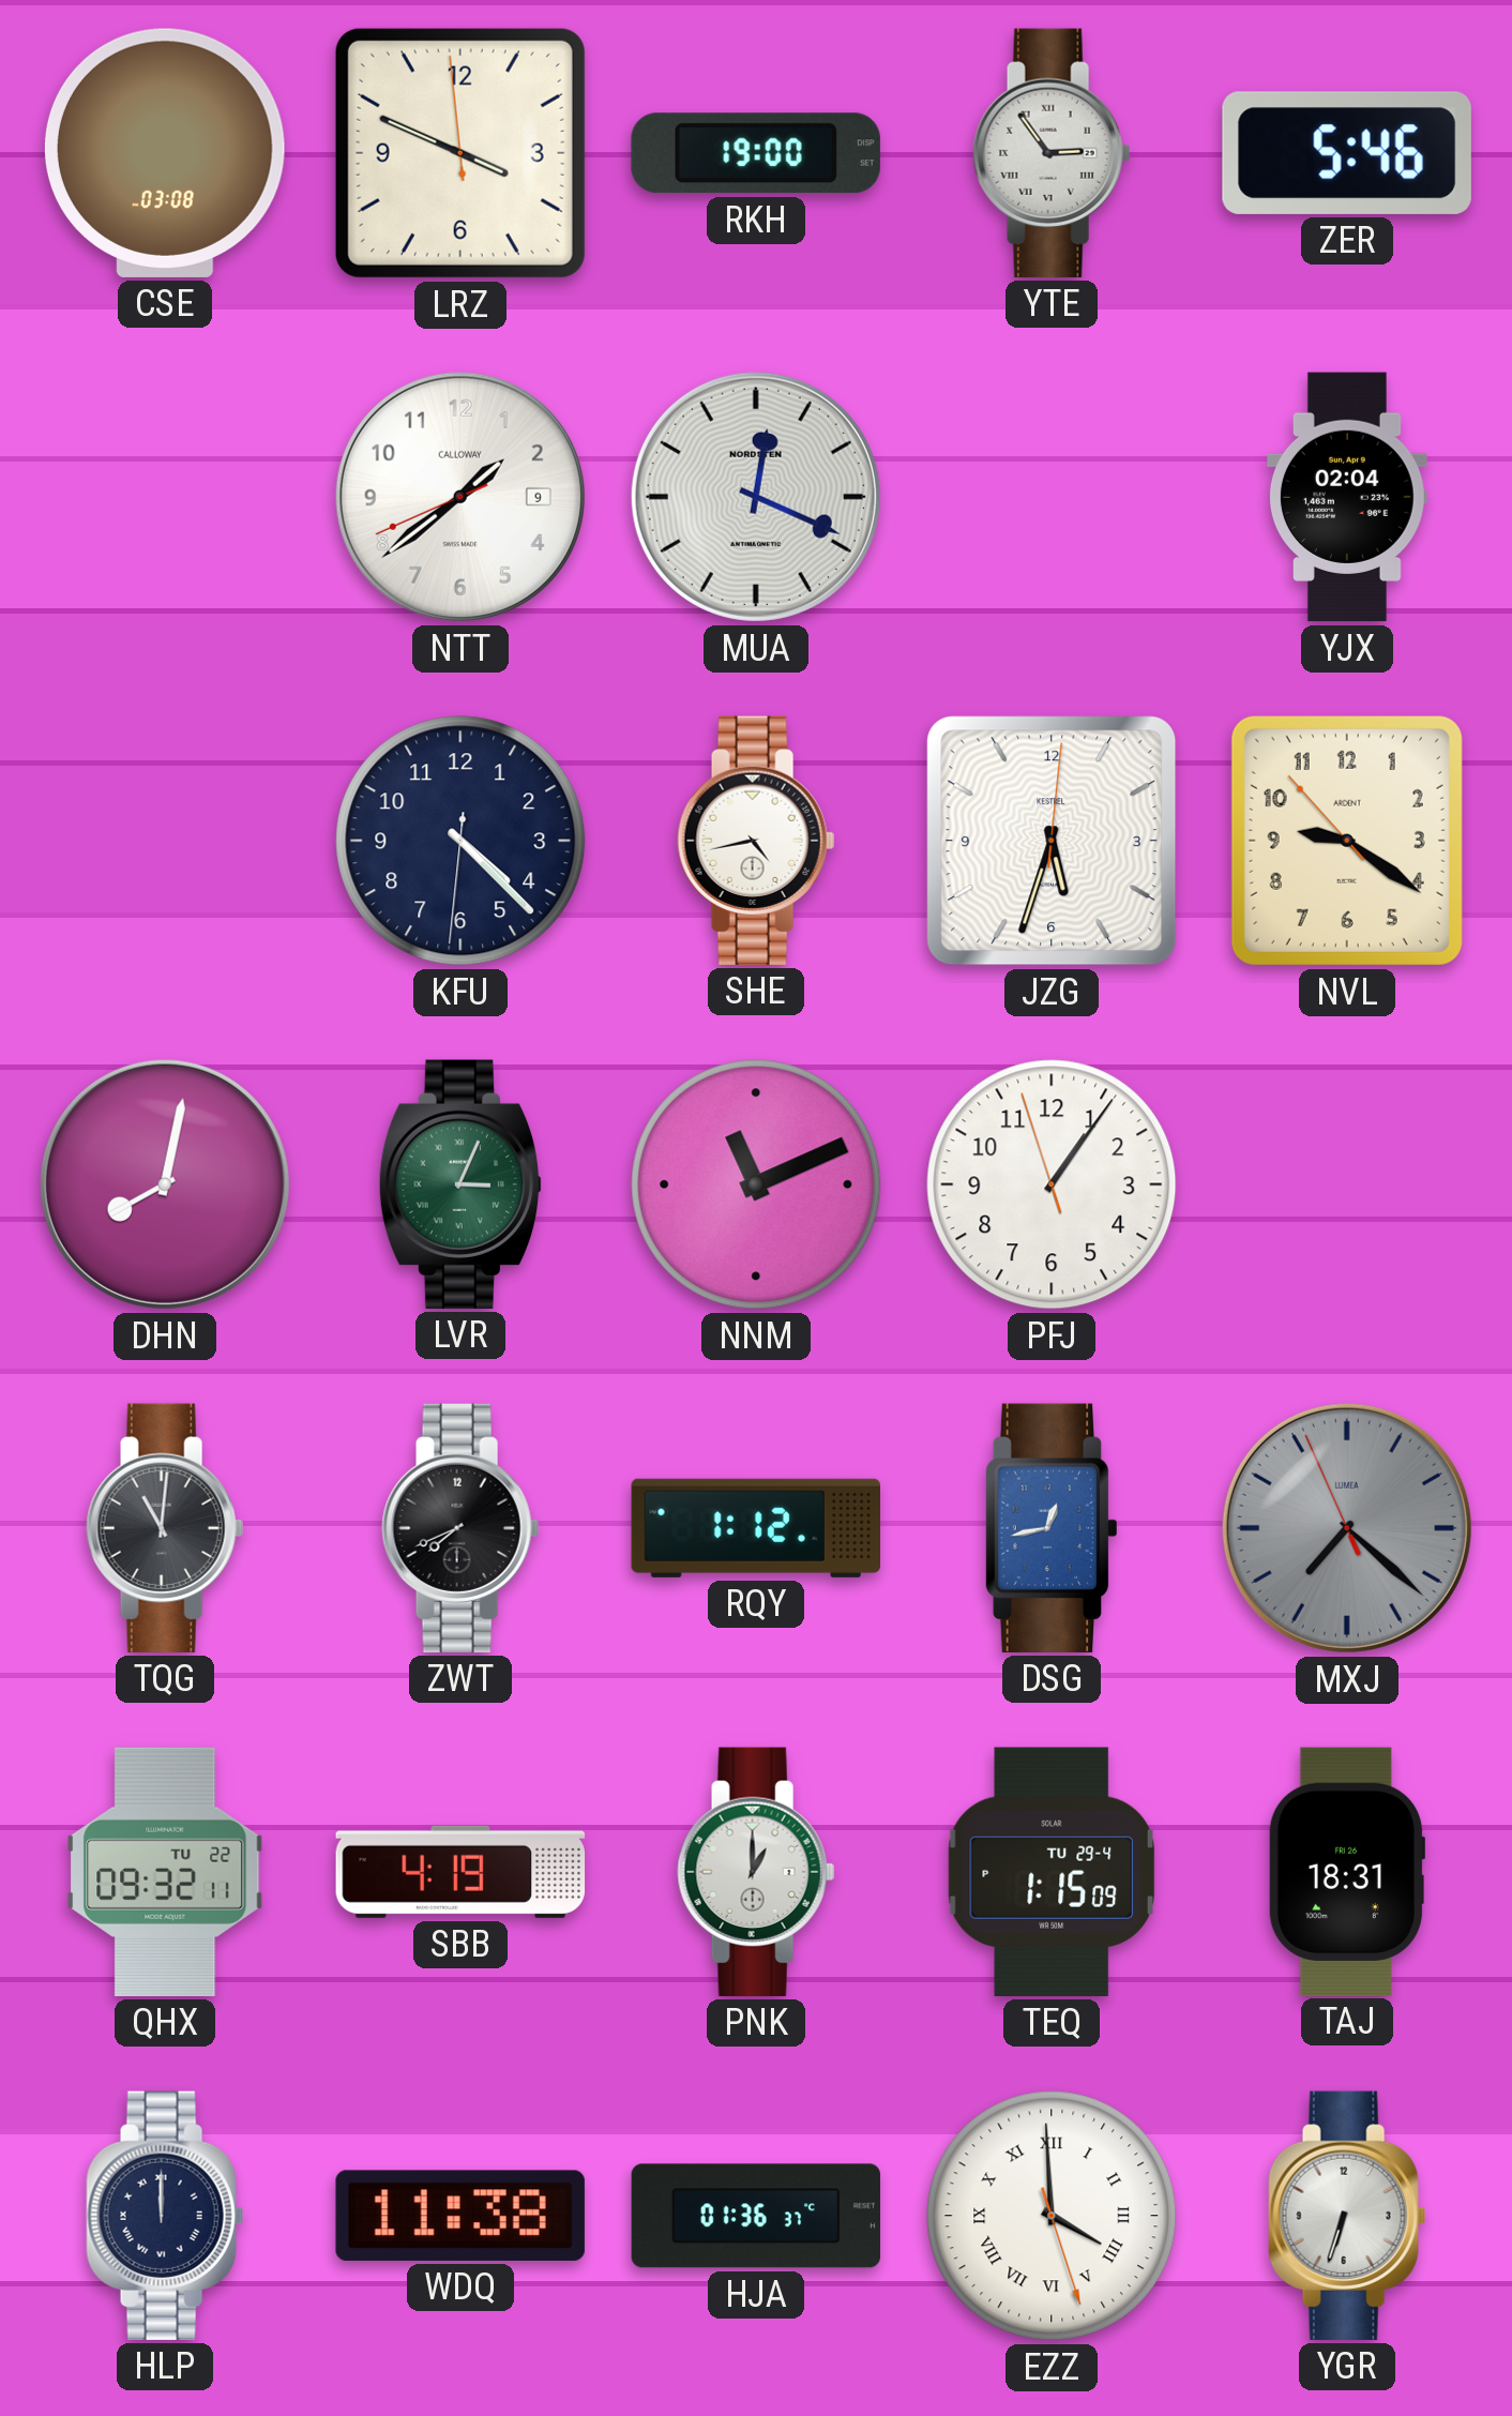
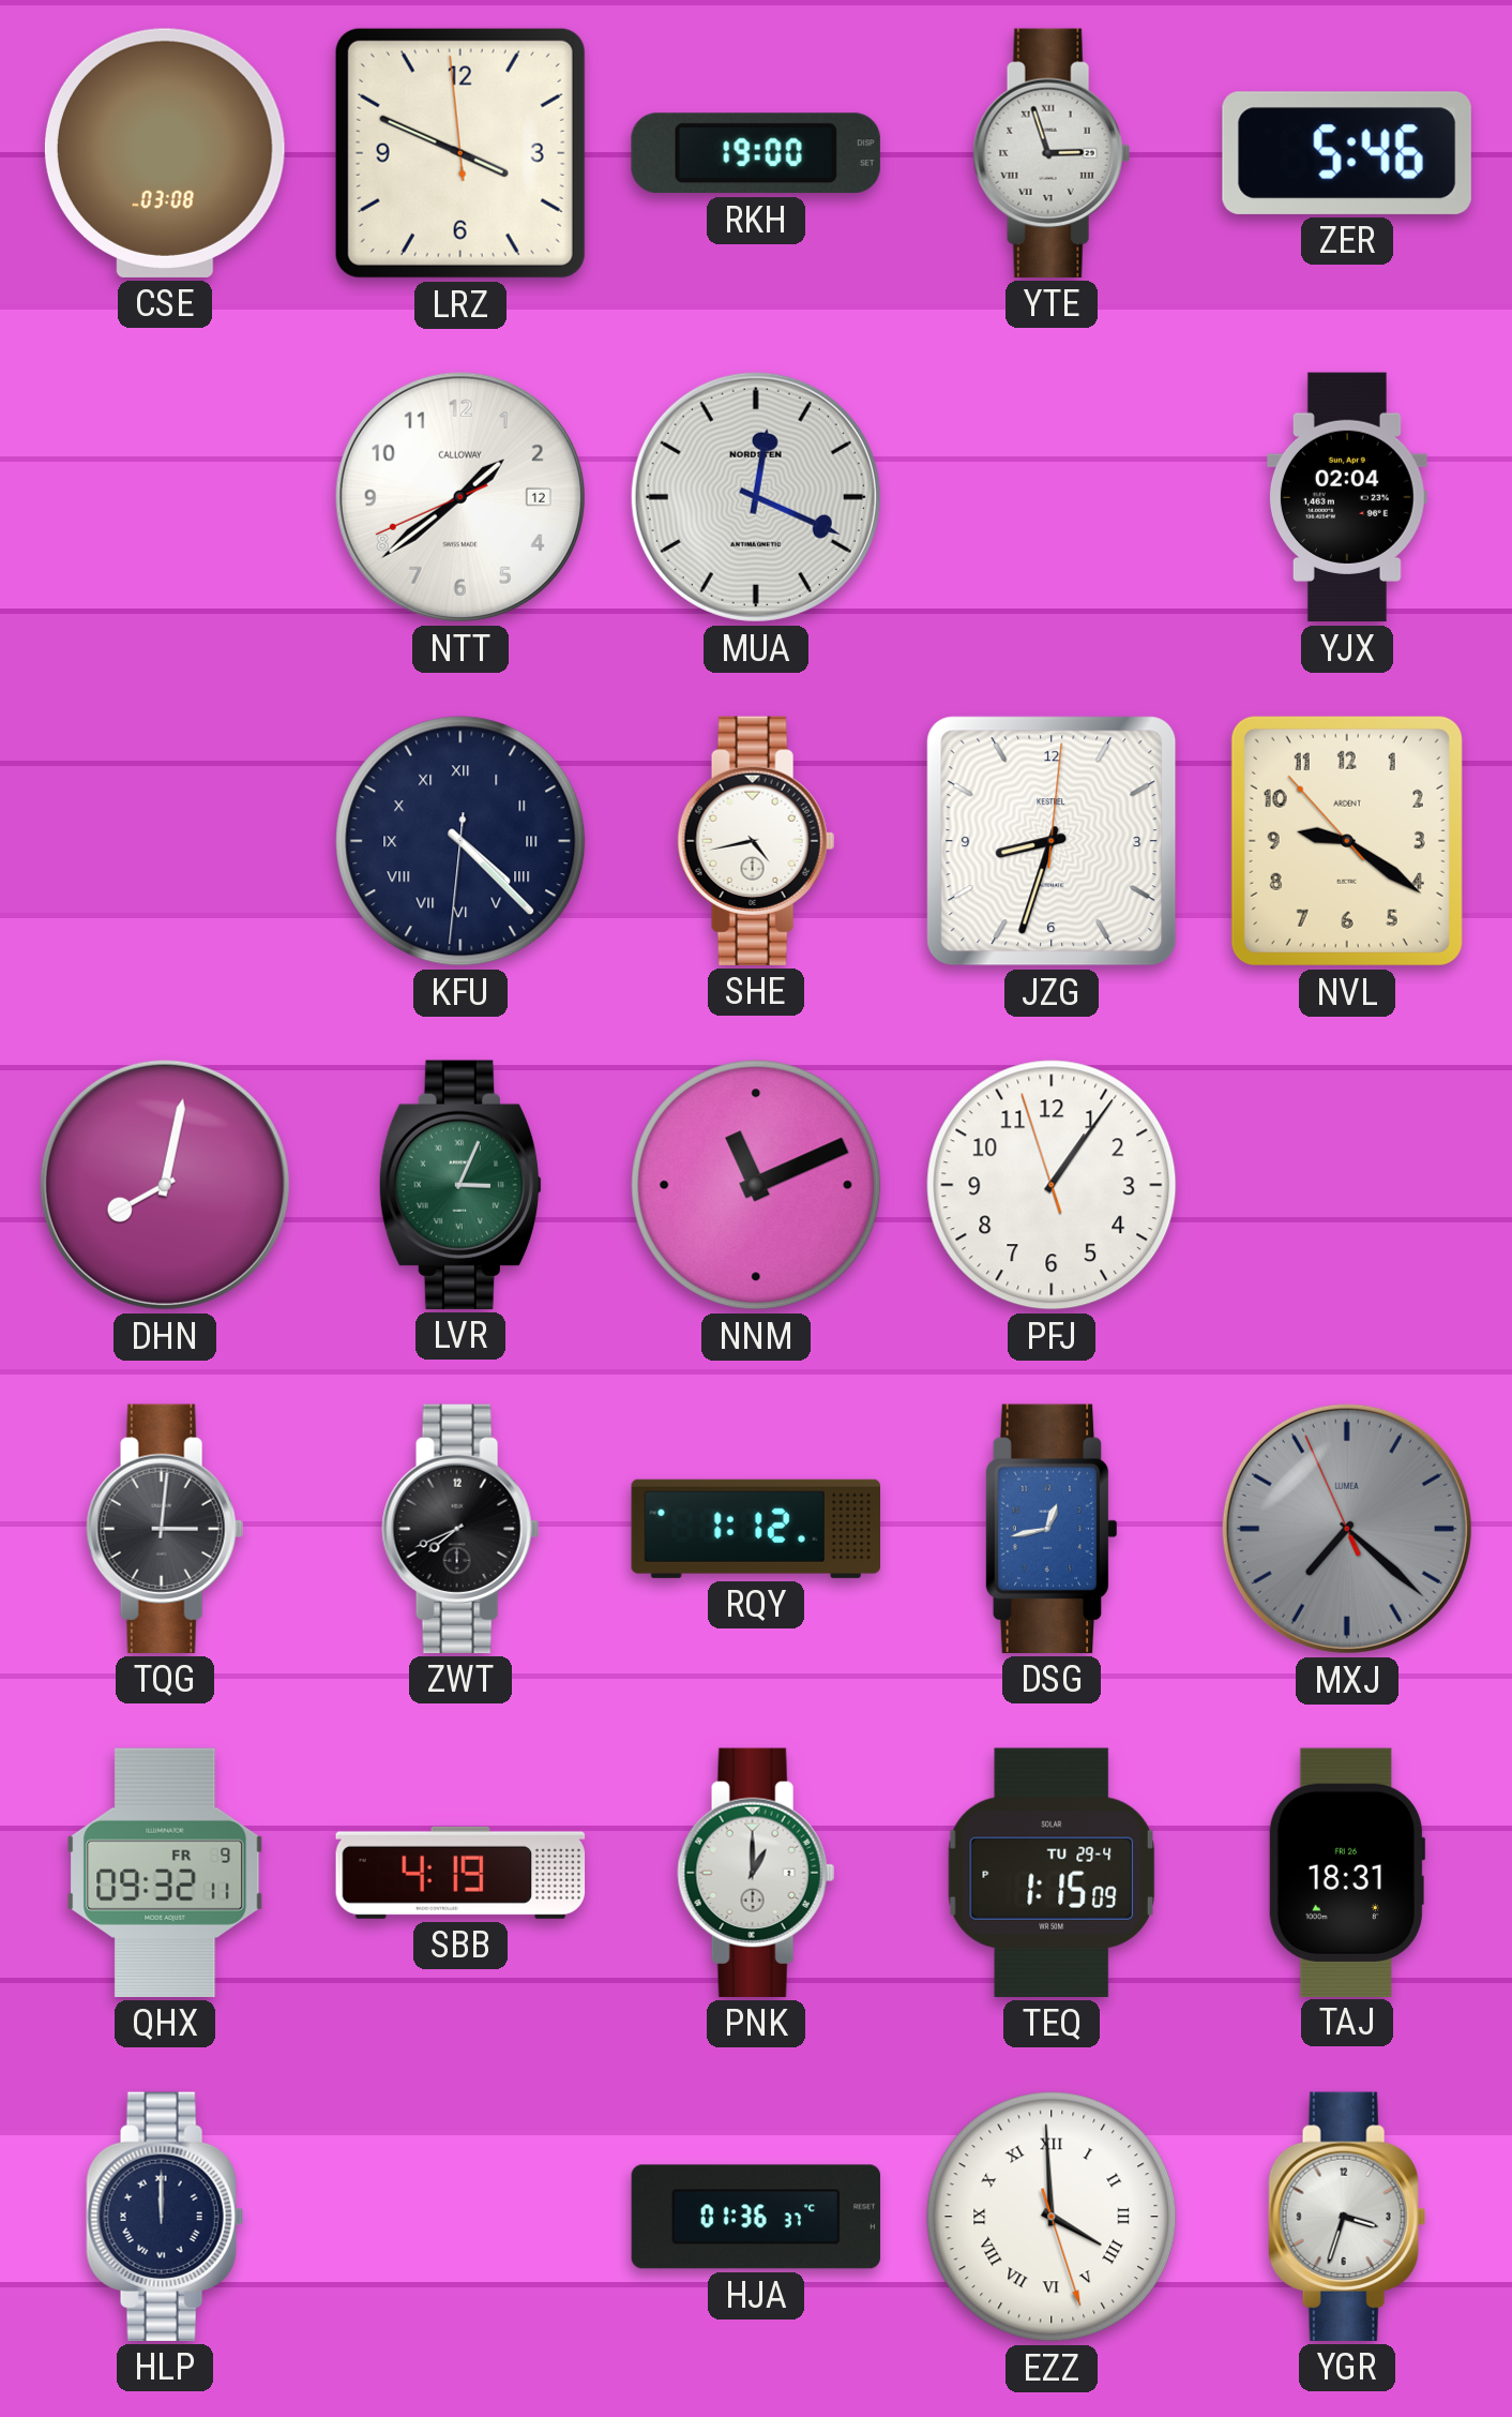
YTE: 2:54 -> 2:57 (1052, 153)
NTT date: 9 -> 12 (460, 497)
KFU numerals: Arabic -> Roman (460, 841)
JZG: 5:33 -> 8:33 (1052, 841)
TQG: 11:01 -> 3:01 (165, 1529)
QHX date: TU 22 -> FR 9 (165, 1873)
WDQ: 11:38 -> none (460, 2216)
YGR: 6:33 -> 3:33 (1347, 2217)
